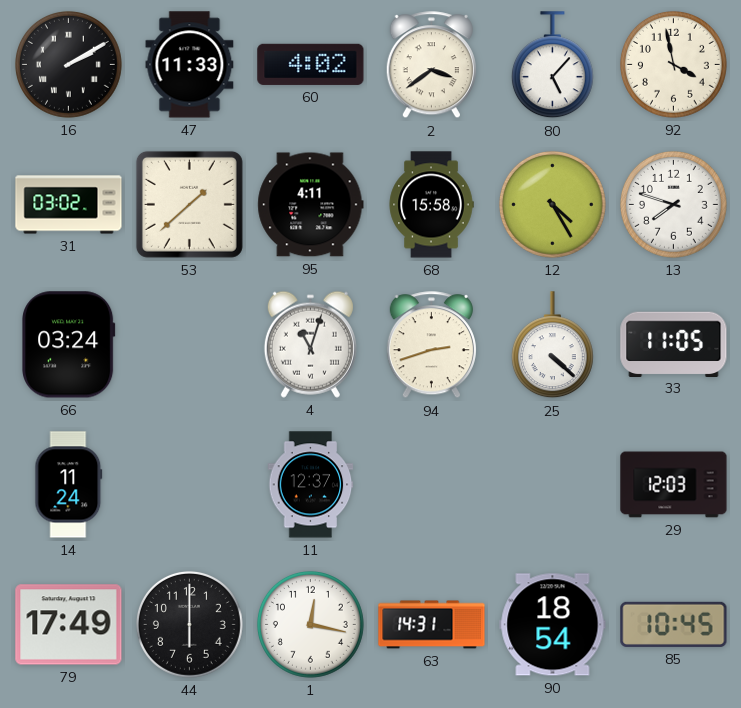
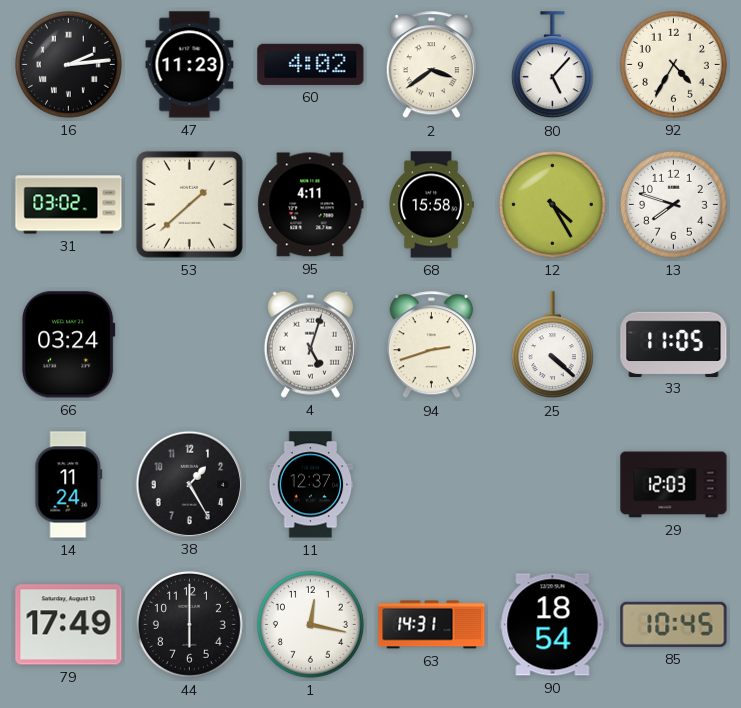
16: 2:10 -> 2:14 (68, 64)
47: 11:33 -> 11:23 (190, 65)
92: 3:58 -> 4:35 (673, 64)
4: 11:03 -> 5:03 (310, 344)
38: none -> 1:25 (189, 484)
